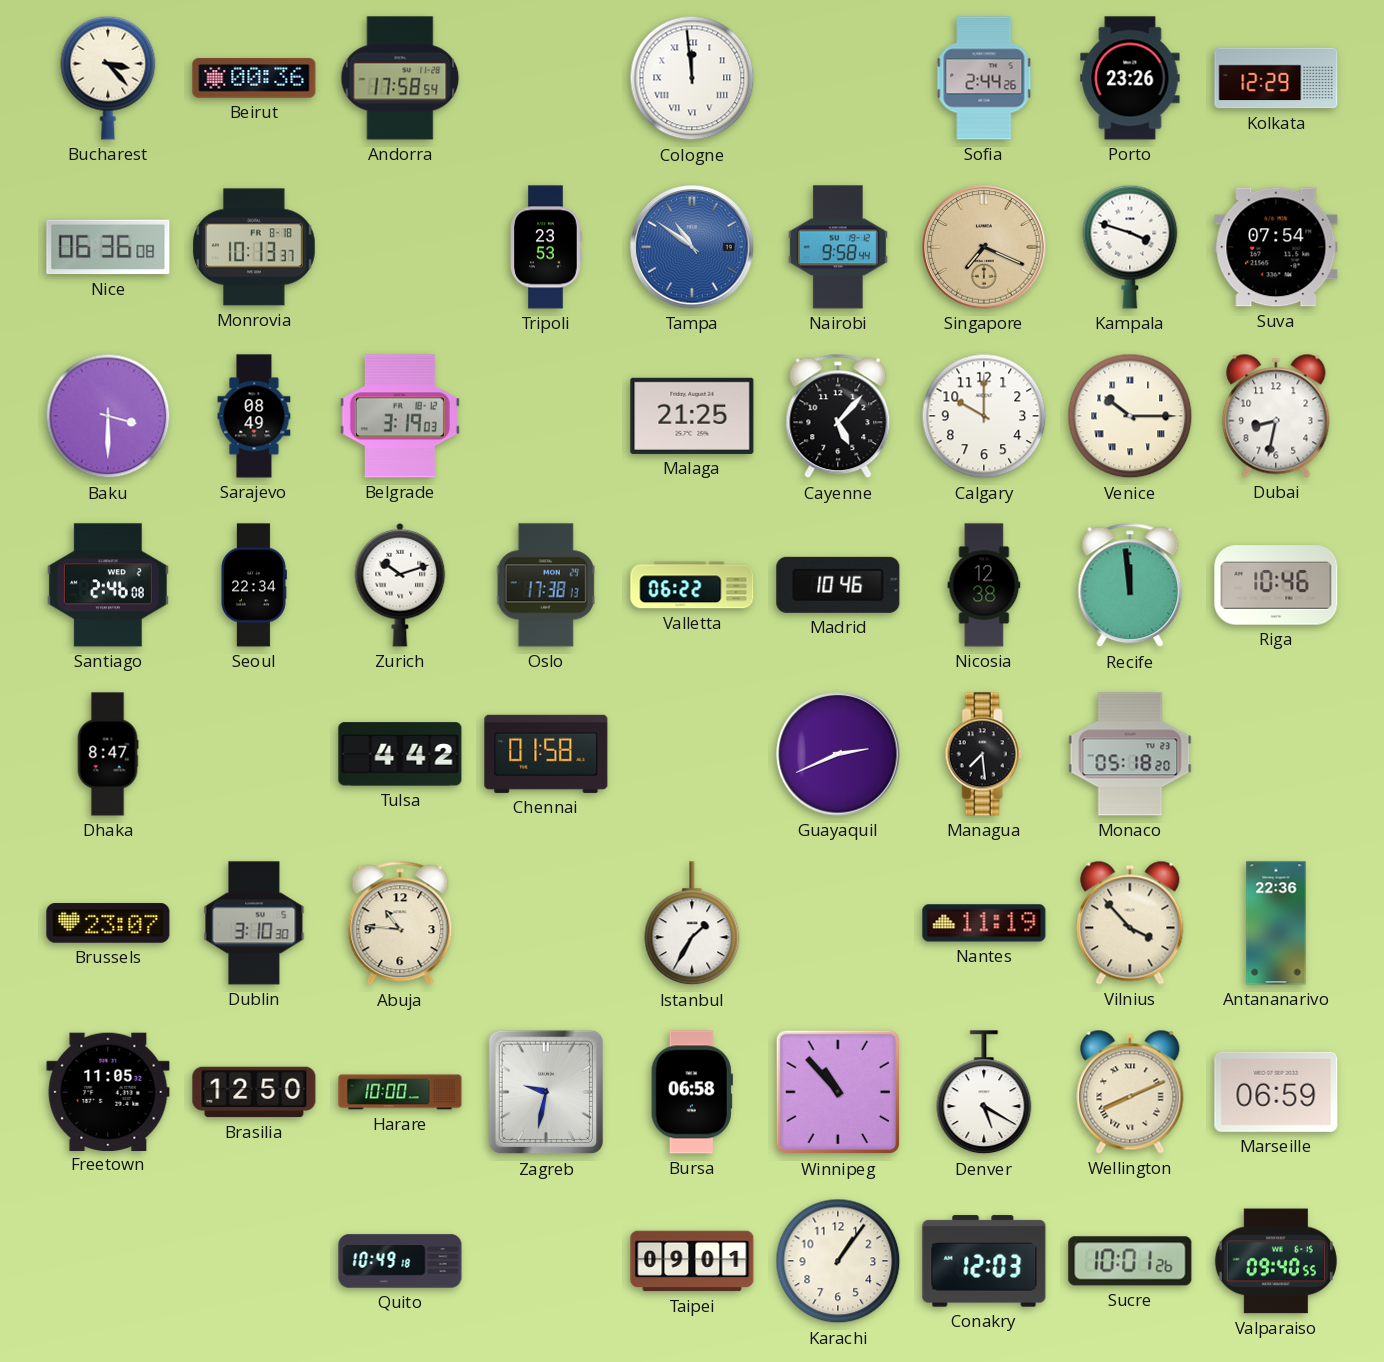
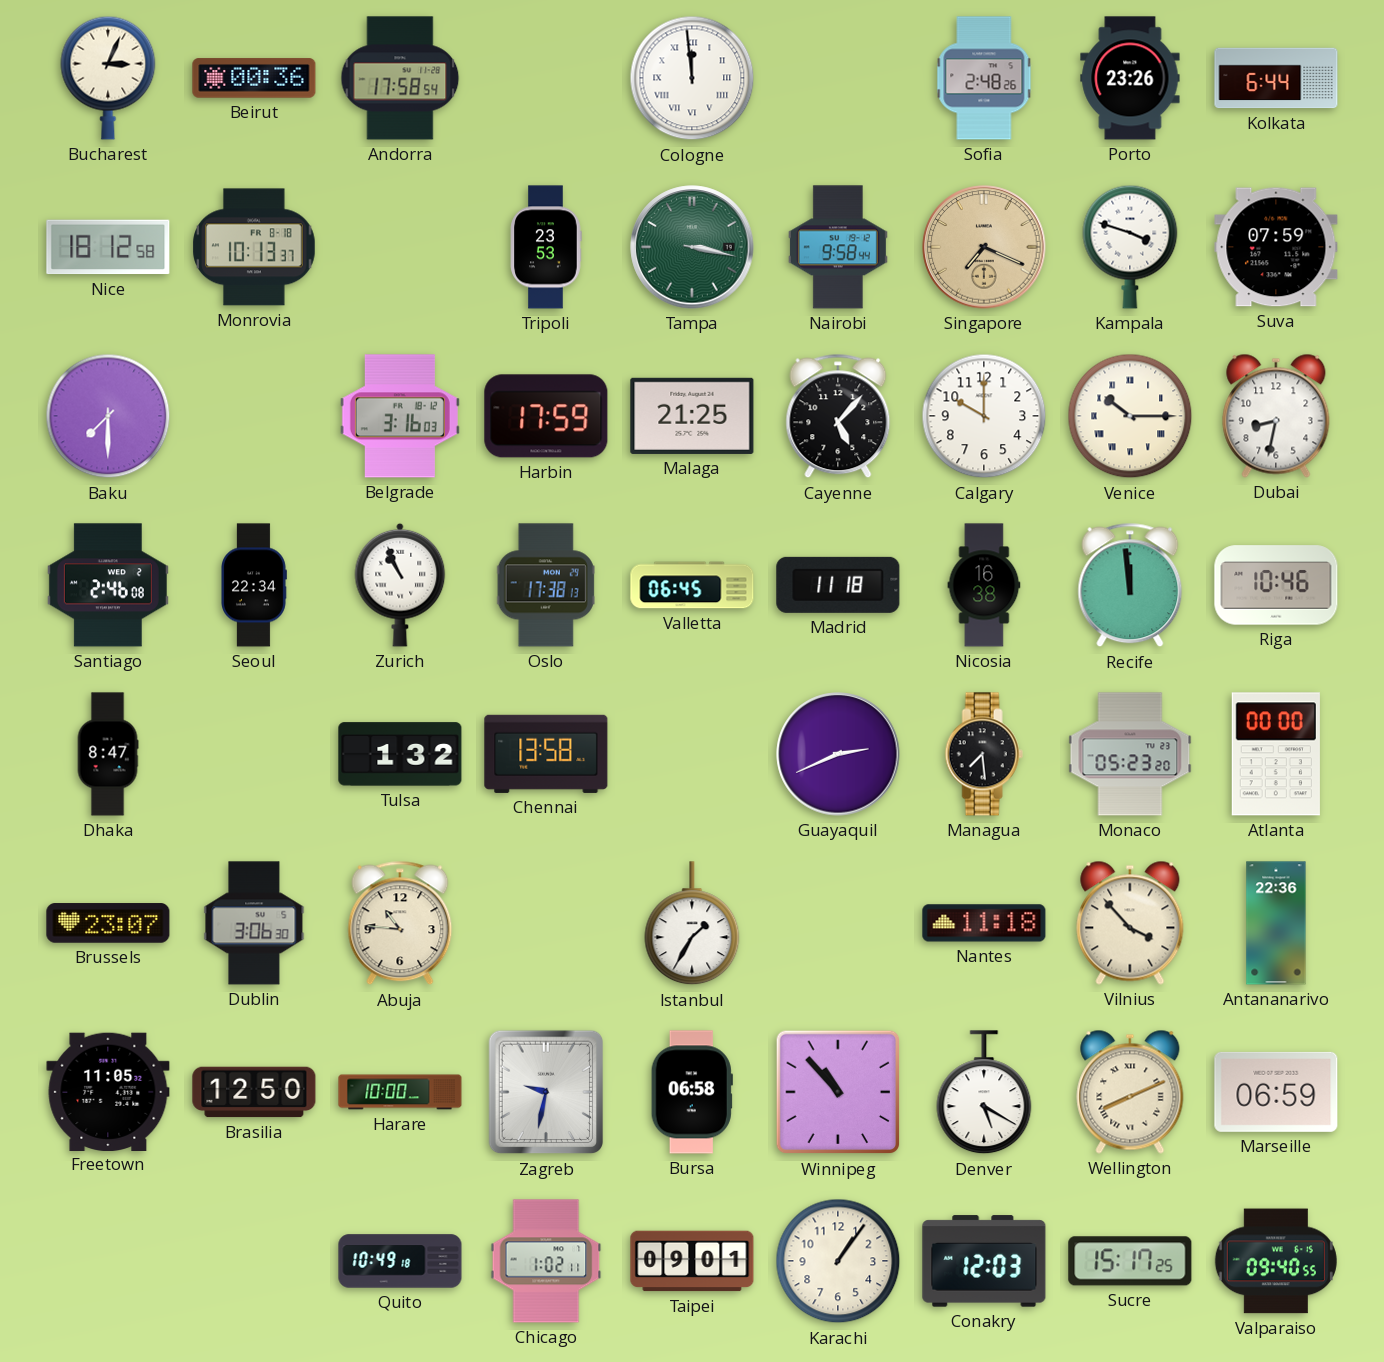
Bucharest: 3:23 -> 3:04 (108, 78)
Sofia: 2:44 -> 2:48 (984, 78)
Kolkata: 12:29 -> 6:44 (1276, 78)
Nice: 06:36 -> 18:12 (108, 247)
Tampa: 10:51 -> 3:17 (692, 247)
Tampa dial: blue -> green (692, 247)
Suva: 07:54 -> 07:59 (1276, 247)
Baku: 3:30 -> 7:30 (108, 416)
Sarajevo: 08:49 -> none (254, 416)
Belgrade: 3:19 -> 3:16 (400, 416)
Harbin: none -> 17:59 (546, 416)
Zurich: 10:12 -> 10:56 (400, 585)
Valletta: 06:22 -> 06:45 (692, 585)
Madrid: 10:46 -> 11:18 (838, 585)
Nicosia: 12:38 -> 16:38 (984, 585)
Tulsa: 4:42 -> 1:32 (400, 754)
Chennai: 01:58 -> 13:58 (546, 754)
Monaco: 05:18 -> 05:23 (1130, 754)
Atlanta: none -> 00:00 (1276, 754)
Dublin: 3:10 -> 3:06 (254, 923)
Nantes: 11:19 -> 11:18 (984, 923)
Chicago: none -> 1:02 (546, 1261)
Sucre: 10:01 -> 15:17 (1130, 1261)
